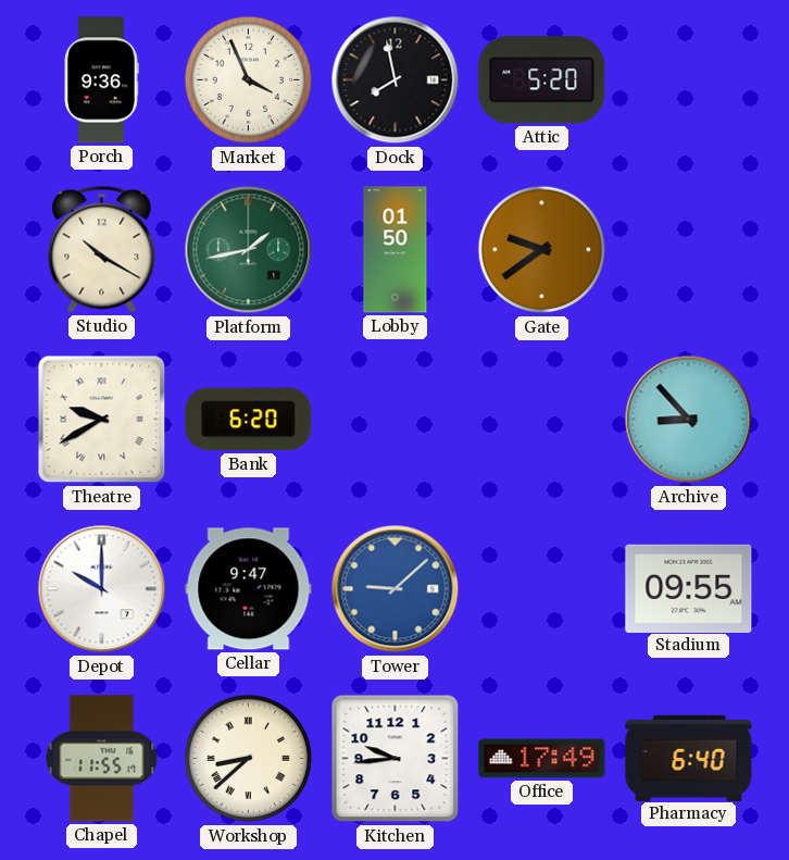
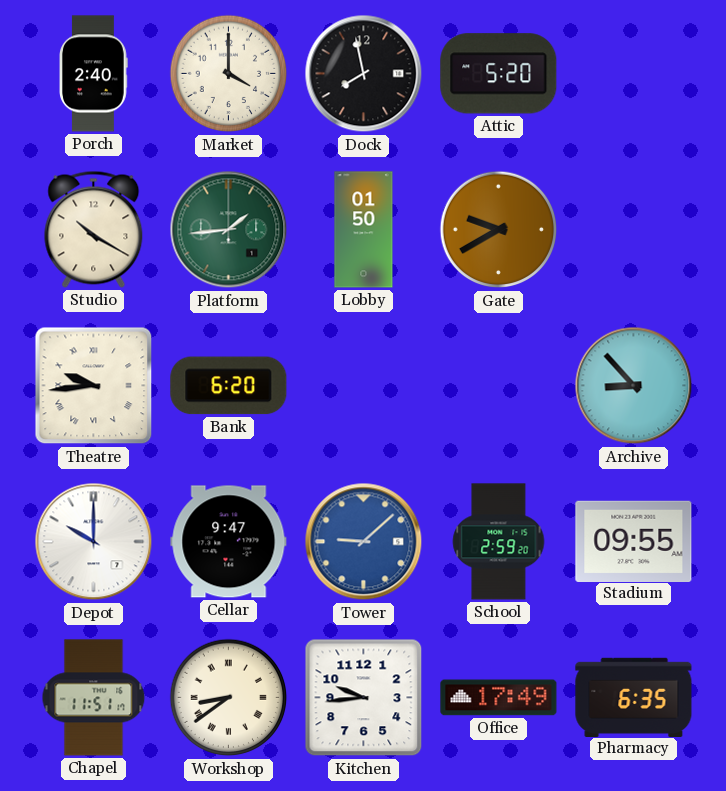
Porch: 9:36 -> 2:40 (93, 74)
Market: 3:56 -> 4:00 (229, 74)
Platform: 1:43 -> 1:44 (229, 230)
Gate: 9:39 -> 9:40 (499, 230)
Theatre: 9:40 -> 9:44 (94, 386)
School: none -> 2:59 (499, 542)
Chapel: 11:55 -> 11:51 (94, 698)
Workshop: 8:38 -> 8:39 (229, 698)
Pharmacy: 6:40 -> 6:35 (634, 697)
